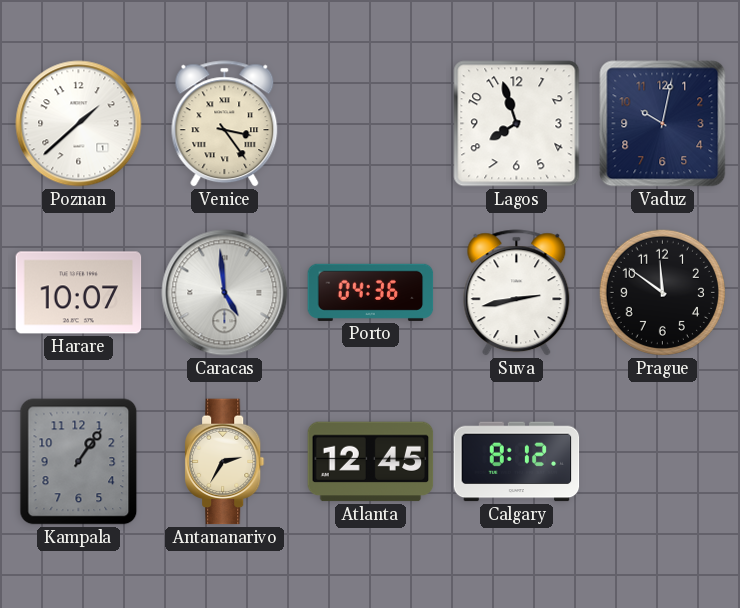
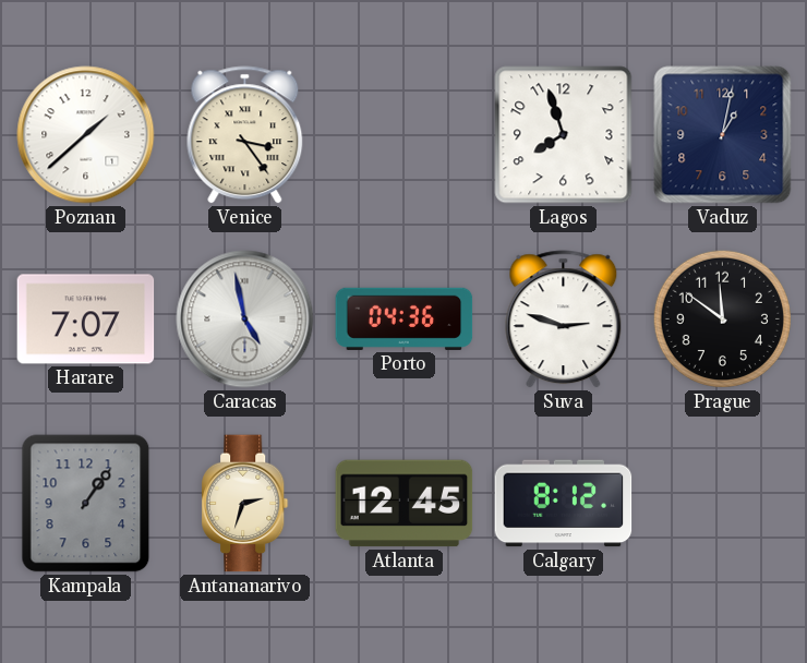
Vaduz: 10:02 -> 1:02 (723, 135)
Harare: 10:07 -> 7:07 (86, 320)
Caracas: 4:59 -> 4:58 (245, 320)
Suva: 2:43 -> 2:48 (564, 320)
Antananarivo: 2:35 -> 2:33 (245, 504)
